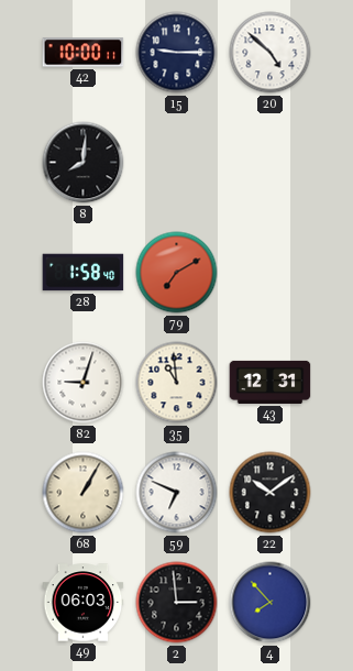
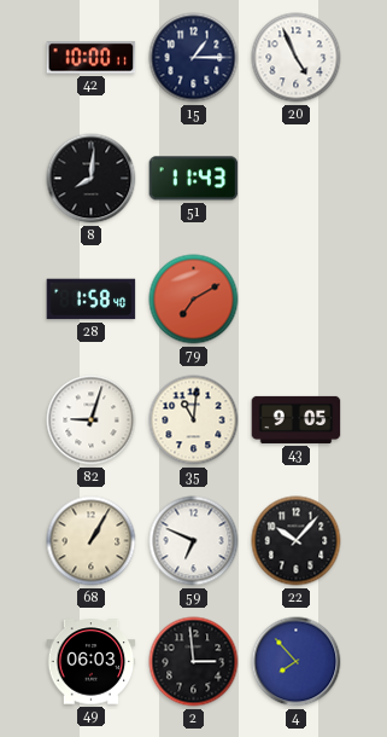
15: 9:15 -> 1:15 (194, 58)
20: 4:52 -> 4:56 (297, 58)
51: none -> 11:43 (194, 179)
35: 10:59 -> 11:01 (194, 420)
43: 12:31 -> 9:05 (297, 419)
22: 10:09 -> 10:07 (297, 541)
